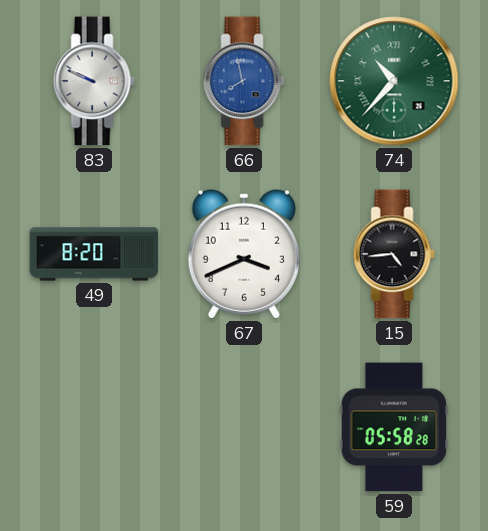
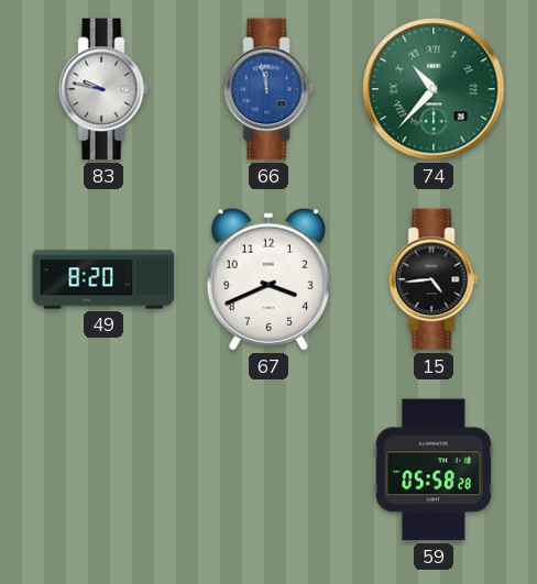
83: 9:49 -> 9:47 (103, 89)
66: 7:58 -> 11:58 (268, 89)
